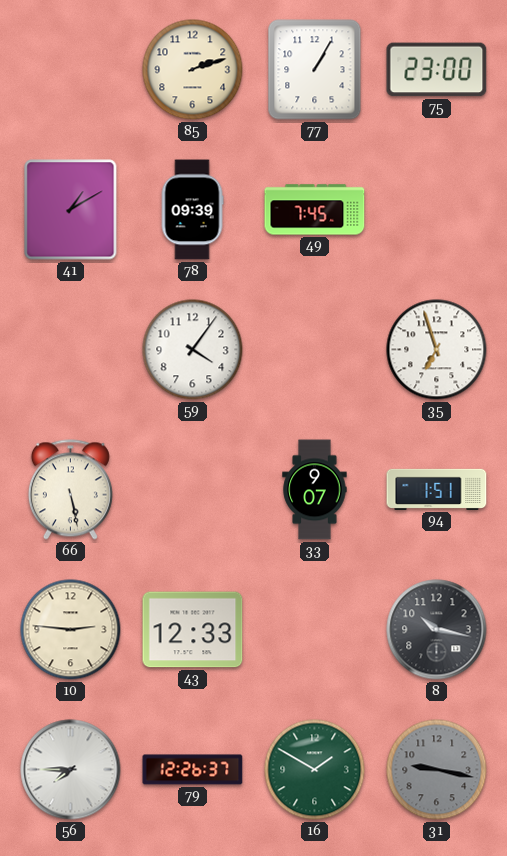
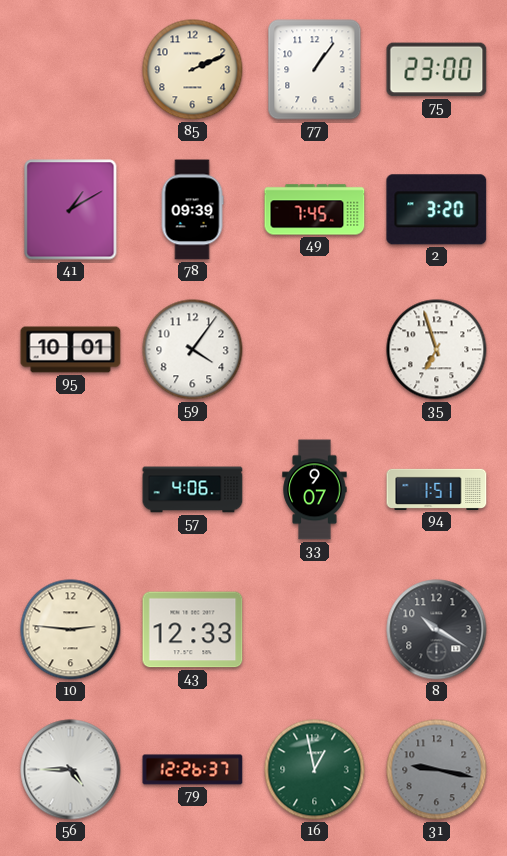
85: 2:12 -> 2:11 (193, 70)
77: 1:05 -> 1:06 (315, 70)
2: none -> 3:20 (437, 210)
95: none -> 10:01 (71, 350)
66: 5:28 -> none (70, 490)
57: none -> 4:06 (193, 490)
8: 10:17 -> 10:20 (437, 630)
56: 7:45 -> 4:45 (71, 770)
16: 1:50 -> 12:58 (315, 770)
